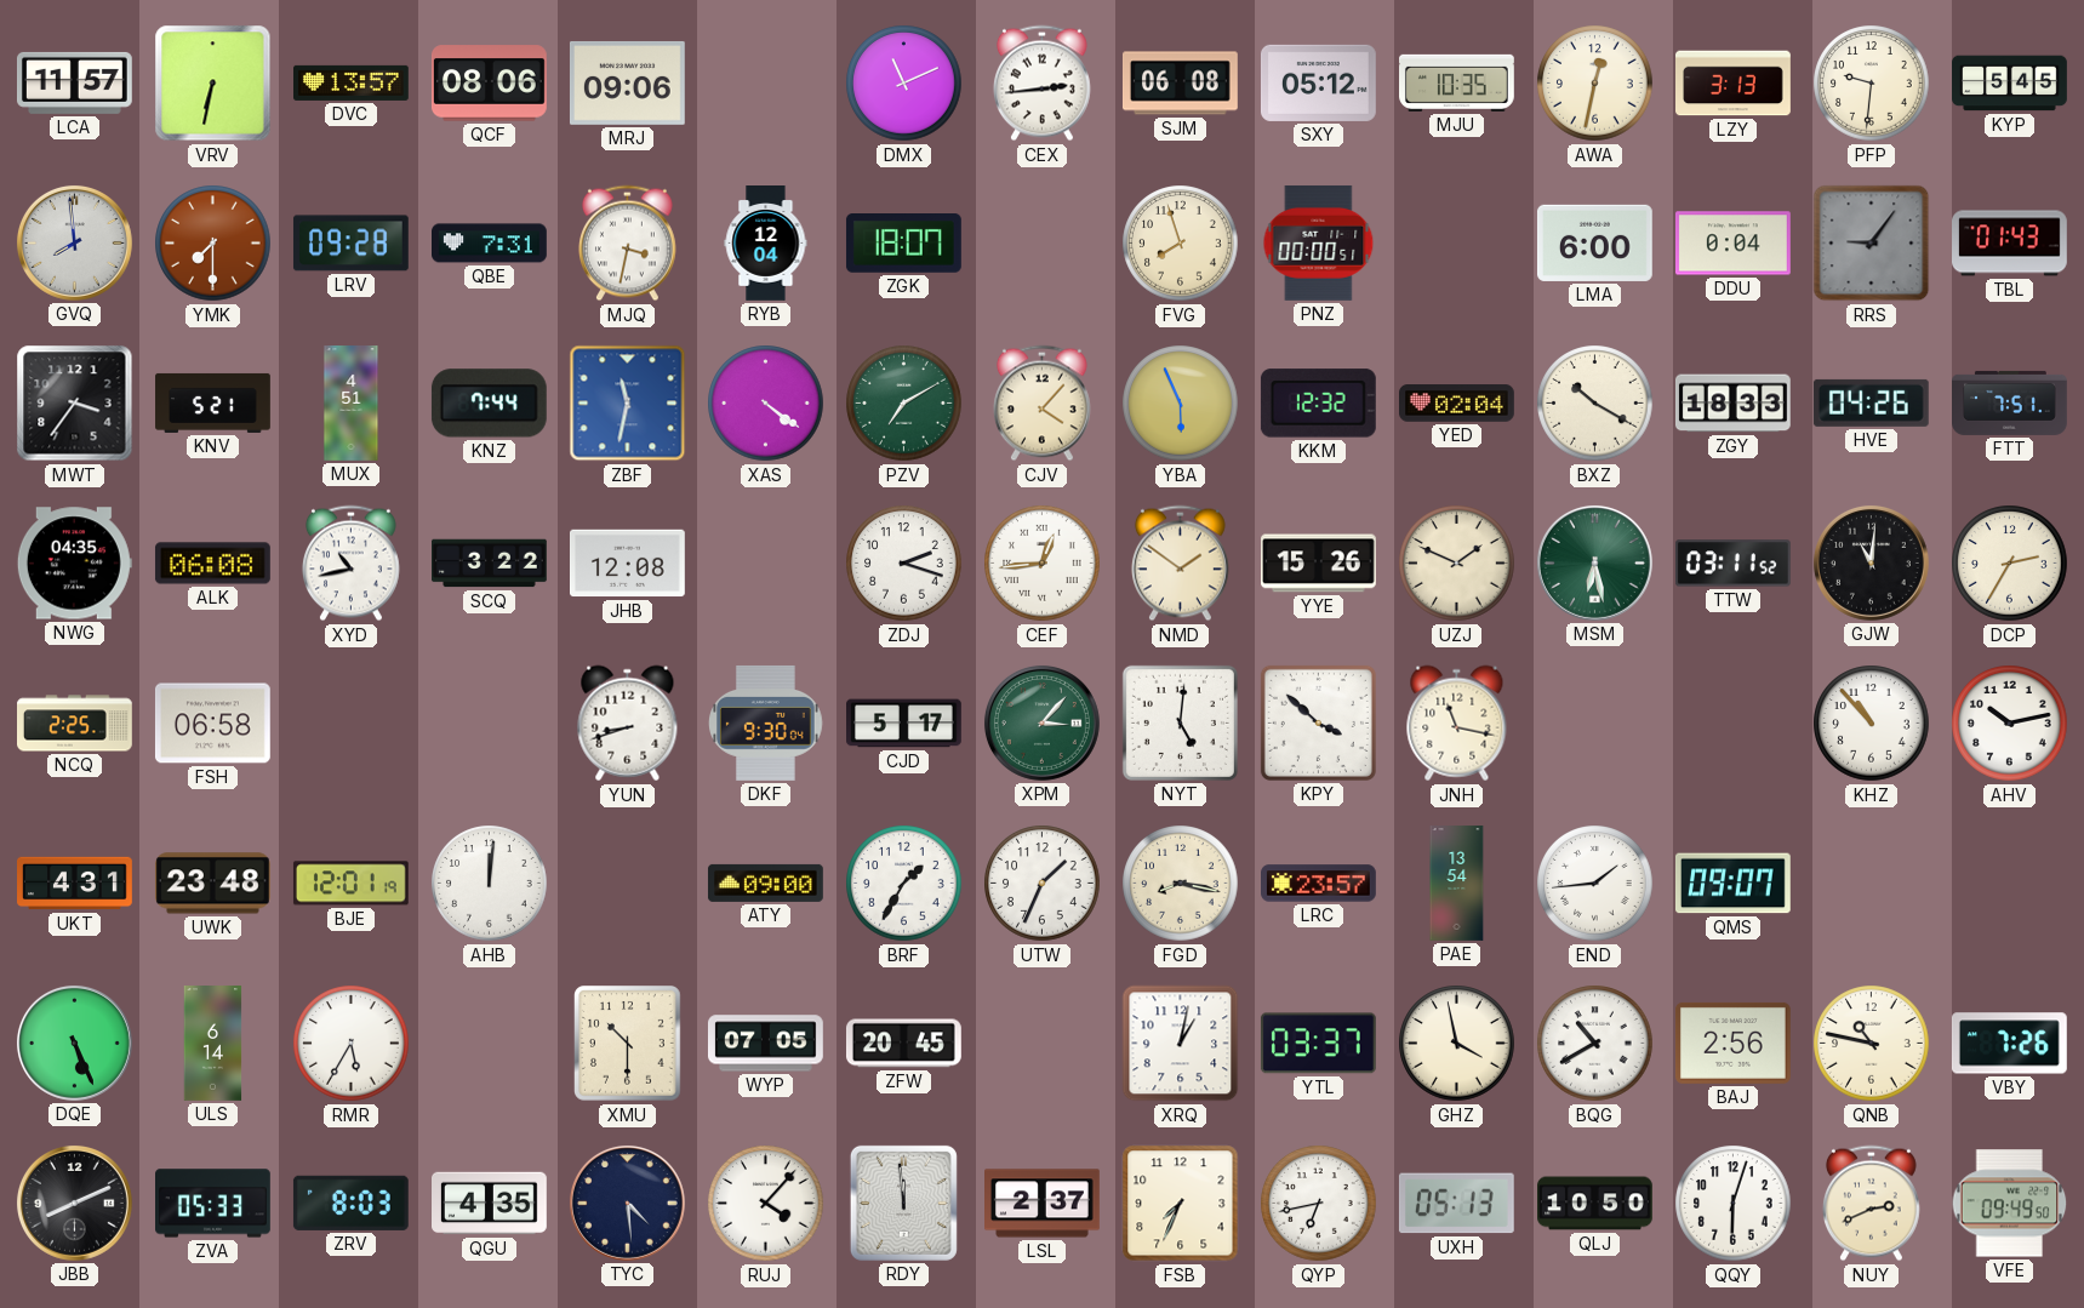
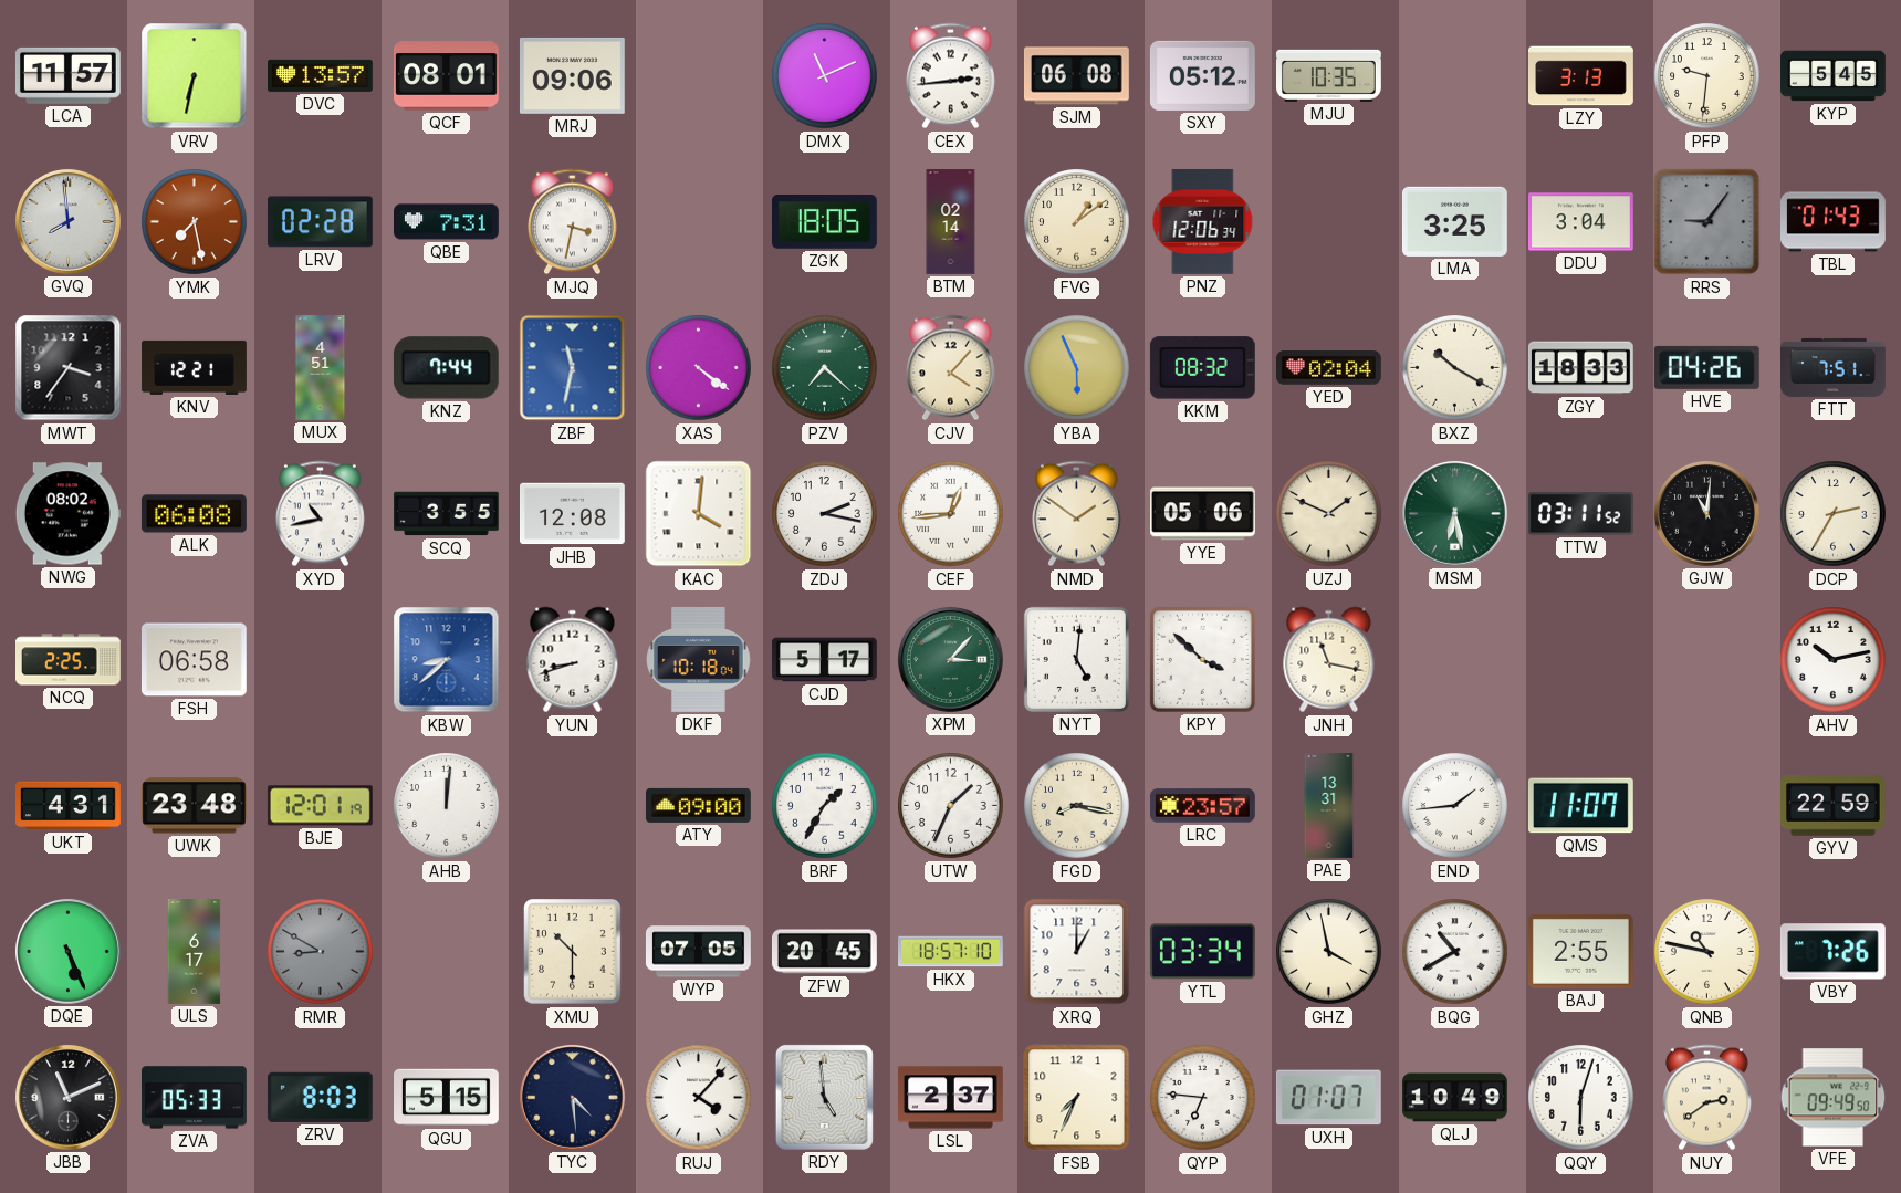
QCF: 08:06 -> 08:01 (446, 76)
AWA: 12:32 -> none (1595, 84)
YMK: 7:30 -> 7:28 (195, 222)
LRV: 09:28 -> 02:28 (320, 222)
RYB: 12:04 -> none (766, 244)
ZGK: 18:07 -> 18:05 (824, 222)
BTM: none -> 02:14 (951, 222)
FVG: 7:57 -> 1:09 (1077, 222)
PNZ: 00:00 -> 12:06 (1203, 221)
LMA: 6:00 -> 3:25 (1454, 221)
DDU: 0:04 -> 3:04 (1580, 222)
KNV: 5:21 -> 12:21 (195, 367)
PZV: 7:10 -> 7:22 (825, 368)
KKM: 12:32 -> 08:32 (1202, 368)
NWG: 04:35 -> 08:02 (67, 514)
SCQ: 3:22 -> 3:55 (447, 514)
KAC: none -> 4:01 (699, 514)
ZDJ: 2:18 -> 2:17 (825, 514)
YYE: 15:26 -> 05:06 (1203, 514)
KBW: none -> 8:38 (447, 660)
DKF: 9:30 -> 10:18 (699, 660)
KHZ: 10:53 -> none (1872, 724)
PAE: 13:54 -> 13:31 (1329, 806)
QMS: 09:07 -> 11:07 (1580, 806)
GYV: none -> 22:59 (1834, 806)
ULS: 6:14 -> 6:17 (195, 952)
RMR: 5:35 -> 8:50 (321, 952)
RMR dial: white -> grey (321, 952)
HKX: none -> 18:57 (951, 952)
XRQ: 1:02 -> 1:00 (1077, 952)
YTL: 03:37 -> 03:34 (1202, 952)
BAJ: 2:56 -> 2:55 (1580, 951)
JBB: 8:11 -> 11:11 (67, 1097)
QGU: 4:35 -> 5:15 (447, 1098)
RDY: 11:59 -> 4:59 (824, 1097)
QYP: 6:43 -> 6:46 (1203, 1098)
UXH: 05:13 -> 01:07 (1328, 1098)
QLJ: 10:50 -> 10:49 (1455, 1098)
NUY: 2:41 -> 2:39 (1706, 1098)
